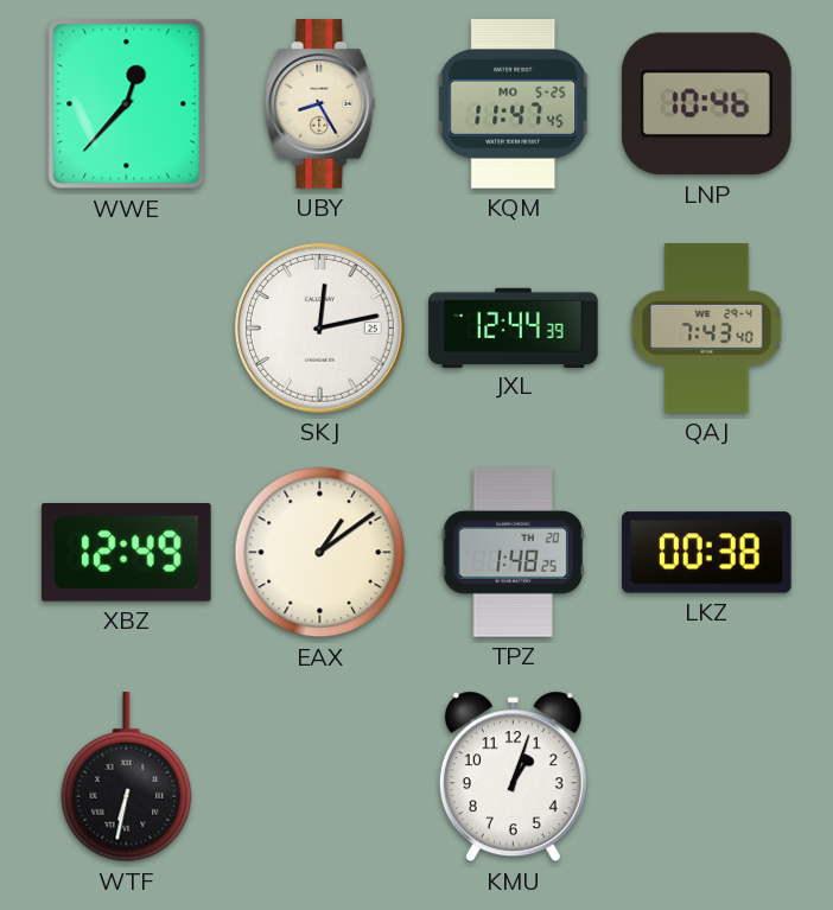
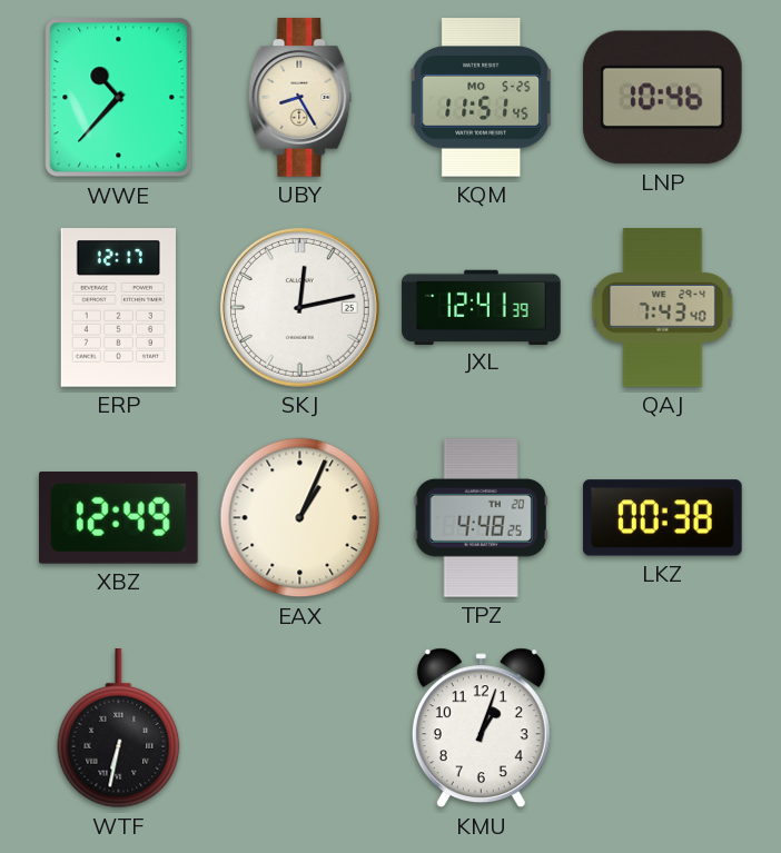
WWE: 12:37 -> 10:37 (119, 98)
KQM: 11:47 -> 11:51 (482, 98)
ERP: none -> 12:17 (118, 308)
JXL: 12:44 -> 12:41 (482, 307)
EAX: 1:09 -> 1:04 (300, 518)
TPZ: 1:48 -> 4:48 (481, 518)
